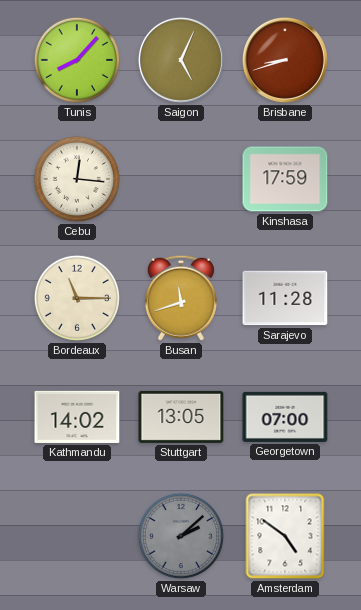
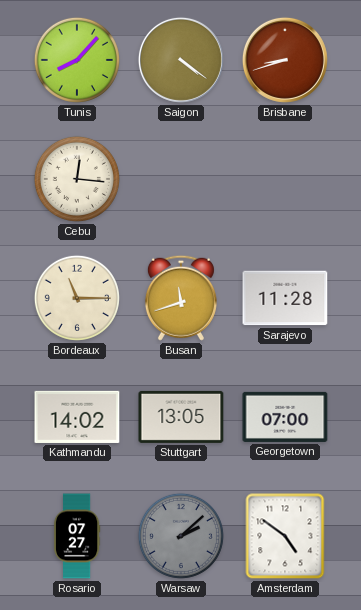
Saigon: 5:04 -> 4:21 (181, 60)
Kinshasa: 17:59 -> none (285, 179)
Rosario: none -> 07:27 (77, 536)
